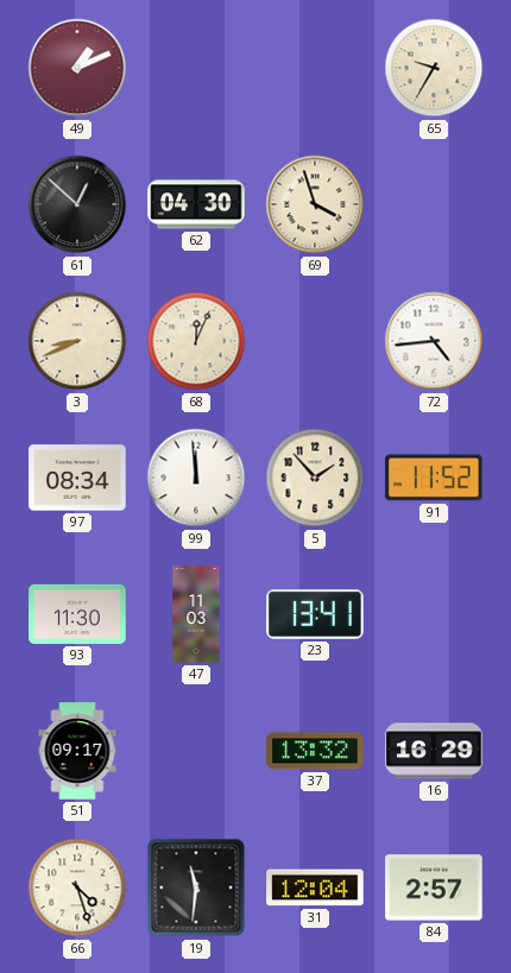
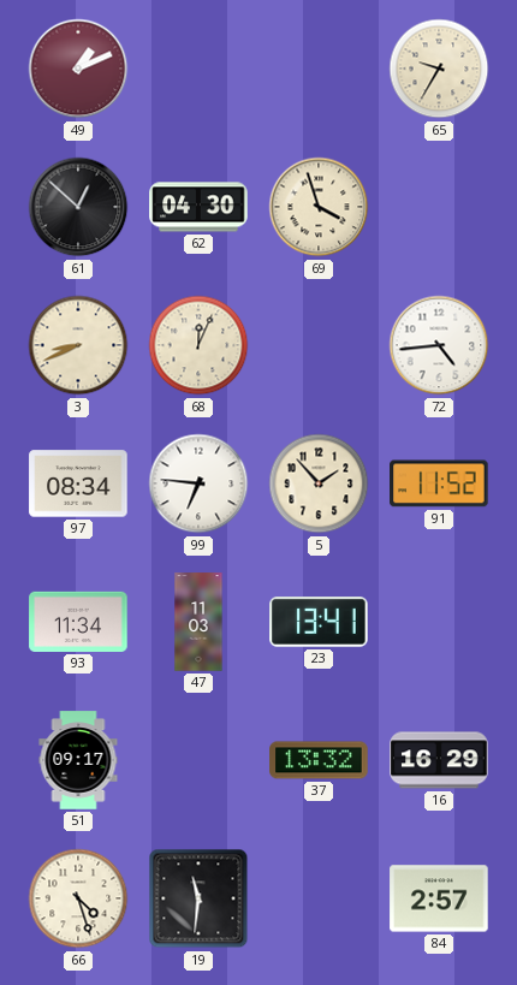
99: 11:59 -> 6:46 (198, 483)
93: 11:30 -> 11:34 (78, 622)
31: 12:04 -> none (315, 887)
